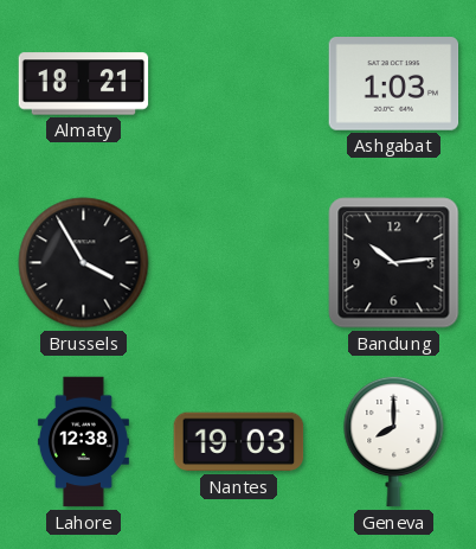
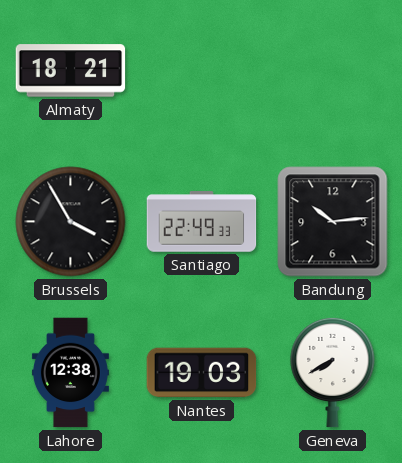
Ashgabat: 1:03 -> none (394, 84)
Santiago: none -> 22:49 (202, 222)
Geneva: 8:00 -> 7:40 (333, 372)
